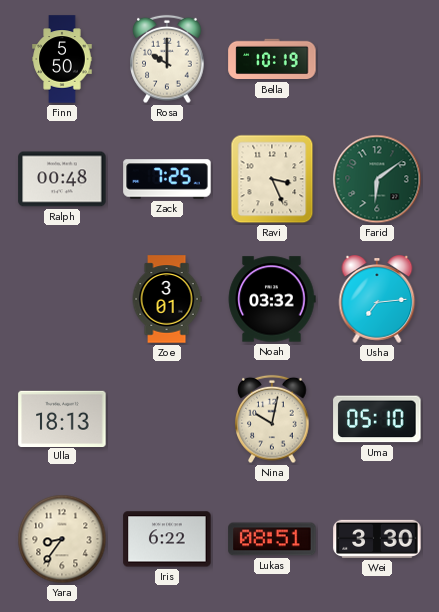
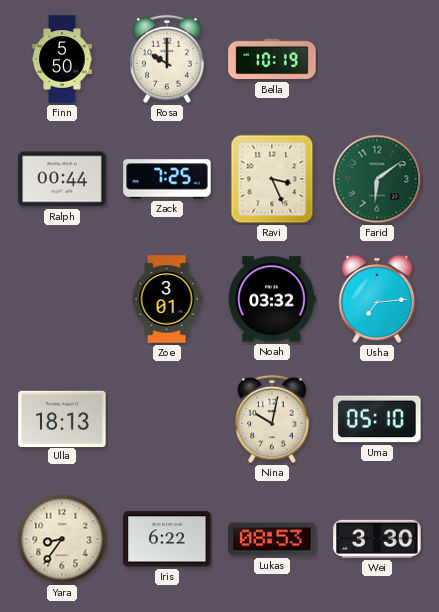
Ralph: 00:48 -> 00:44 (62, 179)
Lukas: 08:51 -> 08:53 (272, 539)
